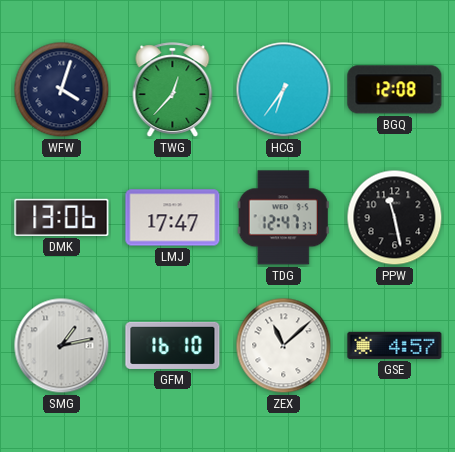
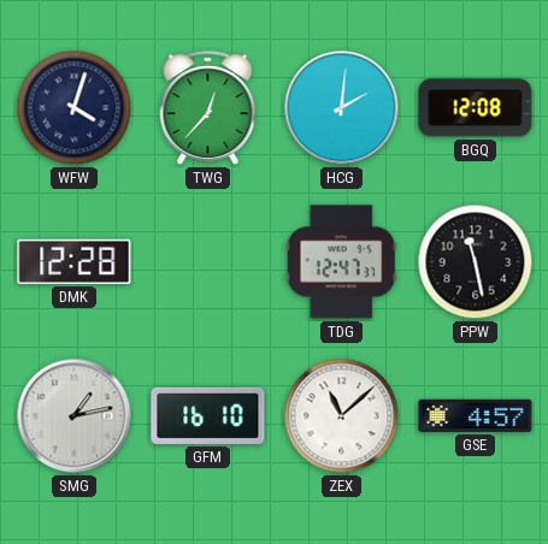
HCG: 6:36 -> 2:01 (342, 108)
DMK: 13:06 -> 12:28 (75, 261)
LMJ: 17:47 -> none (173, 218)
